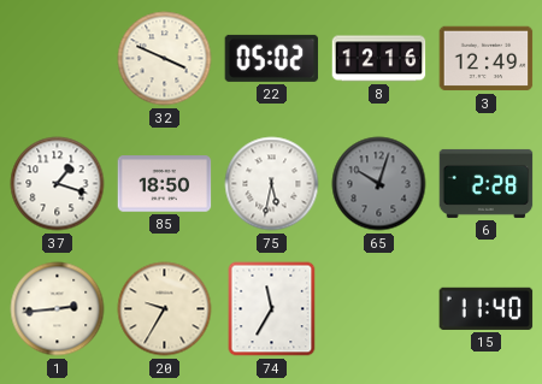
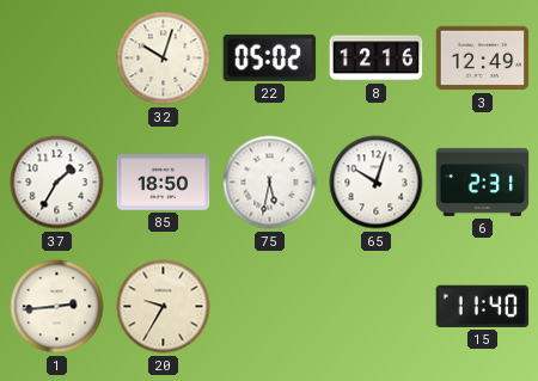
32: 3:49 -> 10:03 (164, 59)
37: 1:18 -> 1:35 (57, 183)
65 dial: grey -> white (377, 183)
6: 2:28 -> 2:31 (483, 182)
74: 11:35 -> none (272, 309)
